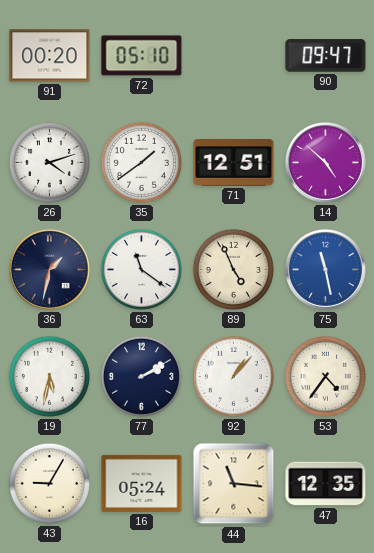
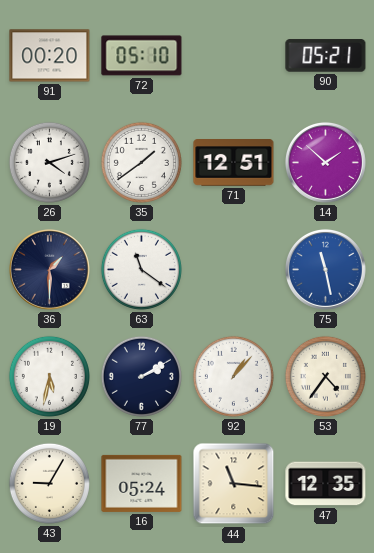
90: 09:47 -> 05:21 (326, 56)
14: 4:52 -> 1:52 (325, 162)
36: 1:32 -> 1:30 (49, 269)
89: 4:56 -> none (233, 269)
